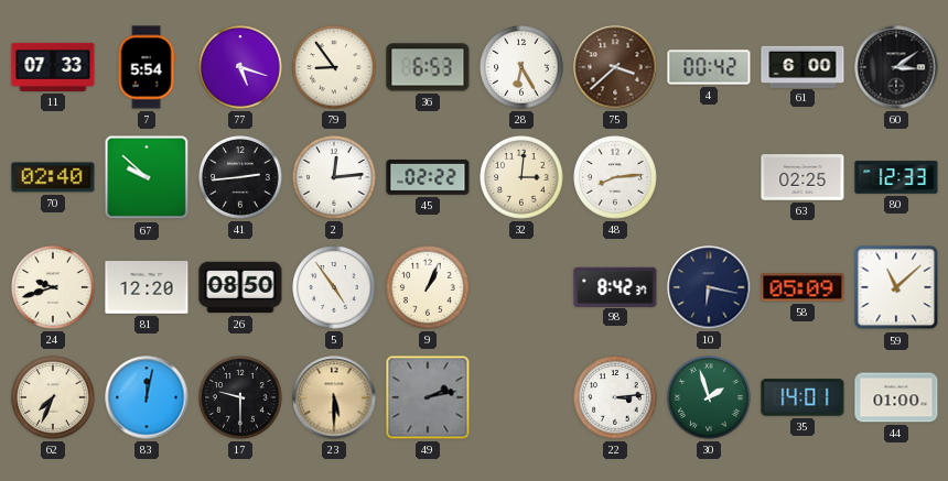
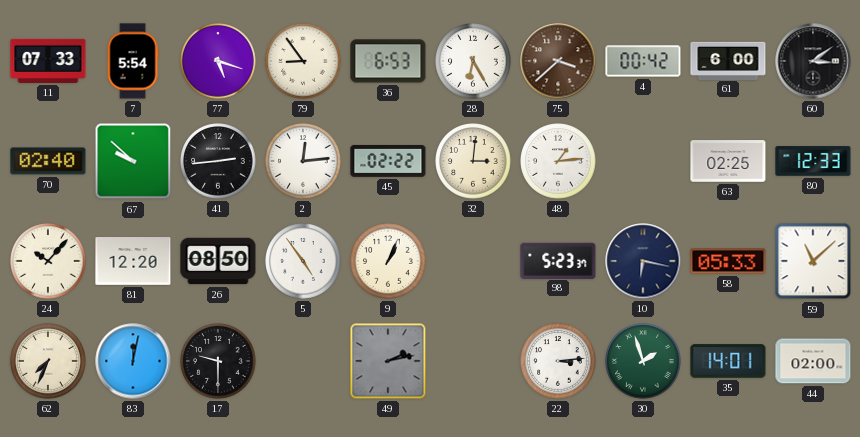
48: 8:14 -> 1:14 (558, 161)
24: 9:42 -> 10:07 (48, 261)
98: 8:42 -> 5:23 (558, 260)
58: 05:09 -> 05:33 (728, 261)
23: 5:30 -> none (334, 397)
44: 01:00 -> 02:00 (813, 361)
